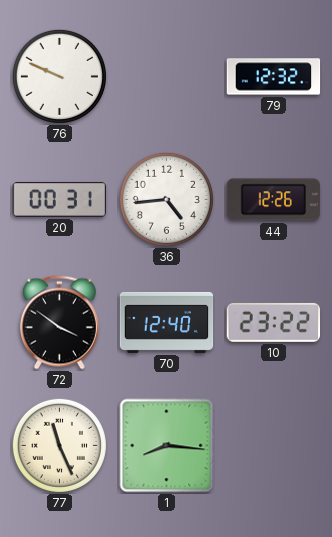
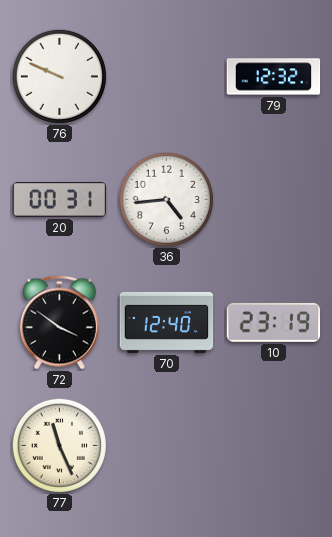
44: 12:26 -> none (273, 200)
10: 23:22 -> 23:19 (274, 322)
1: 8:16 -> none (167, 446)
